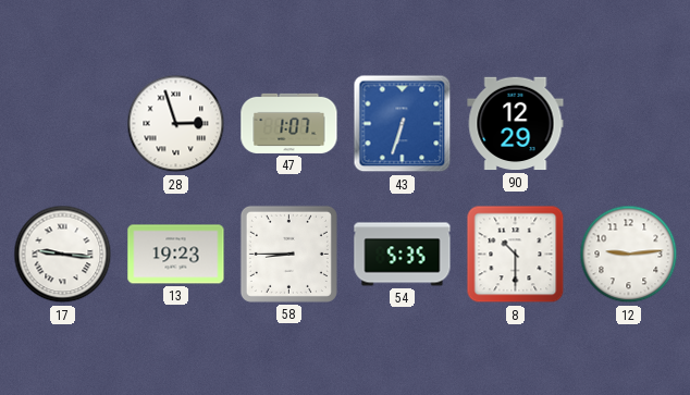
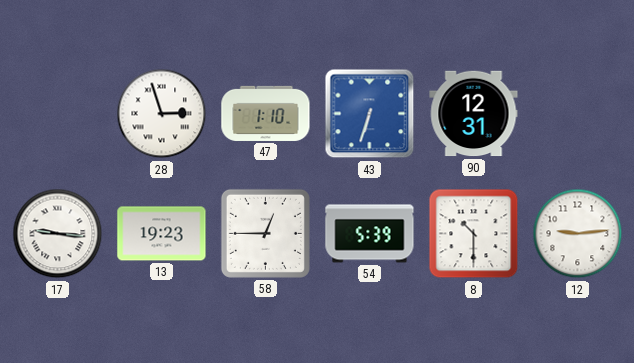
47: 1:07 -> 1:10 (266, 113)
90: 12:29 -> 12:31 (474, 114)
58: 8:45 -> 12:45 (265, 233)
54: 5:35 -> 5:39 (370, 234)
